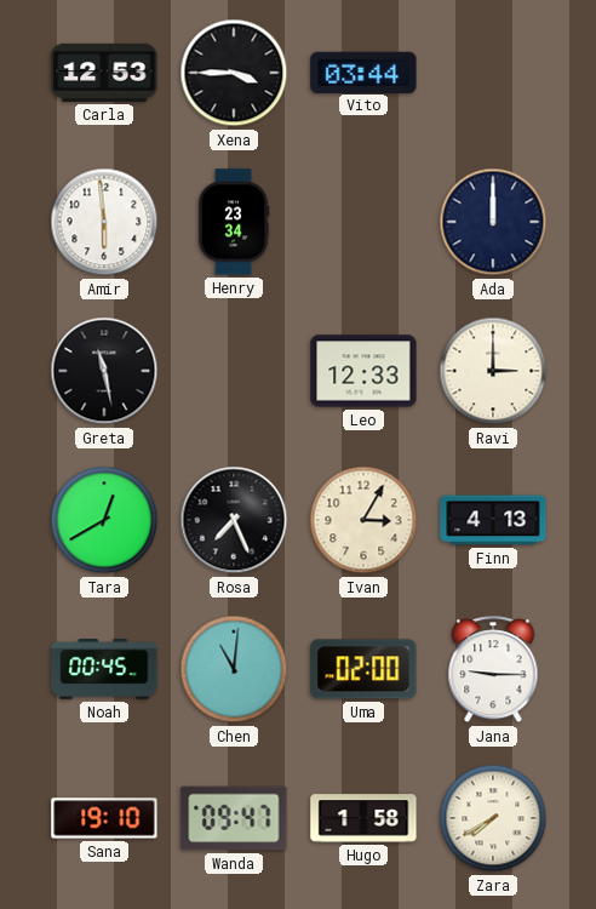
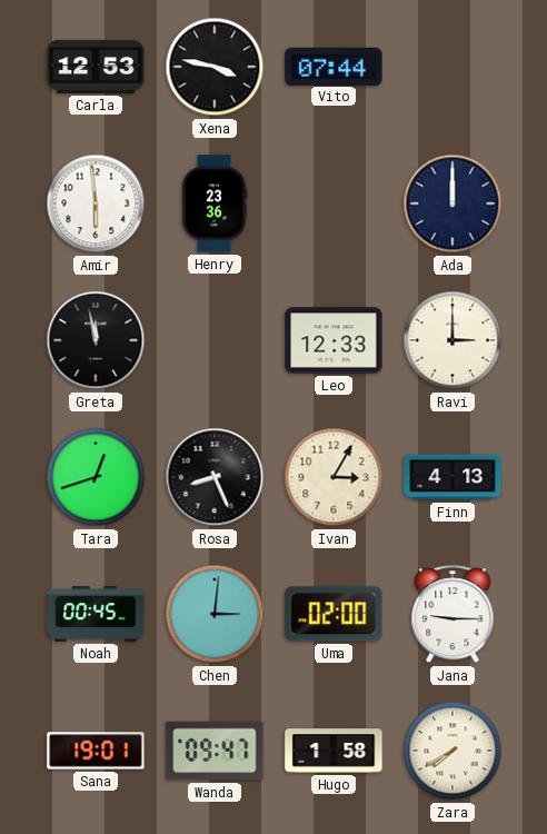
Xena: 3:45 -> 3:47 (215, 67)
Vito: 03:44 -> 07:44 (334, 66)
Henry: 23:34 -> 23:36 (215, 203)
Greta: 11:28 -> 11:58 (96, 340)
Tara: 12:40 -> 12:42 (96, 477)
Rosa: 7:26 -> 8:26 (215, 477)
Chen: 11:01 -> 3:01 (215, 614)
Sana: 19:10 -> 19:01 (96, 751)
